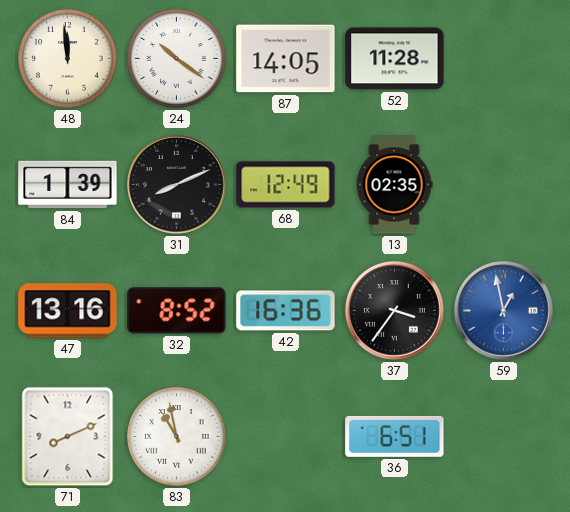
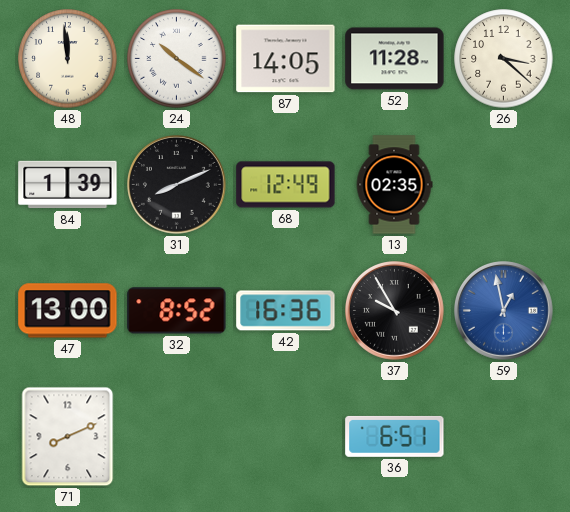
26: none -> 3:22 (504, 59)
47: 13:16 -> 13:00 (68, 311)
37: 3:36 -> 9:55 (395, 311)
83: 10:58 -> none (177, 437)
